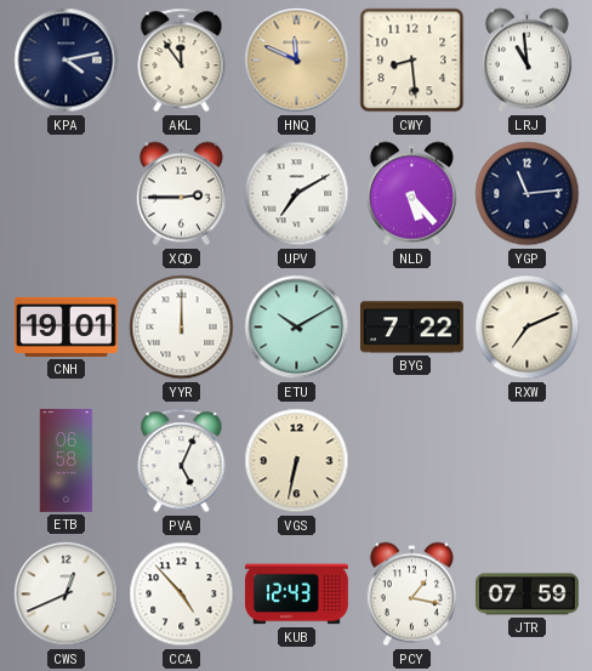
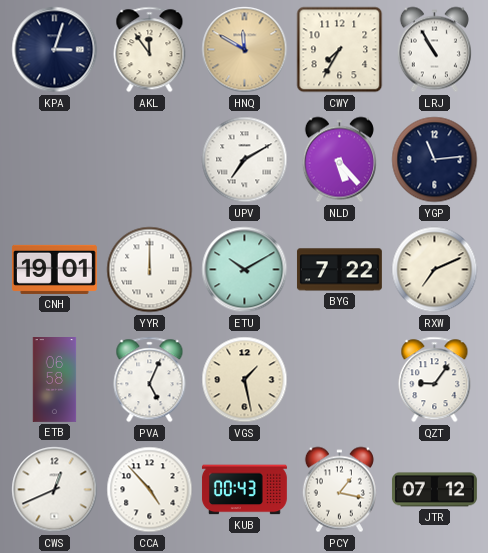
KPA: 4:13 -> 3:03 (55, 50)
HNQ: 11:49 -> 11:50 (245, 50)
CWY: 8:29 -> 7:35 (340, 50)
LRJ: 10:59 -> 10:55 (434, 50)
XQD: 2:45 -> none (181, 194)
VGS: 6:32 -> 1:28 (245, 380)
QZT: none -> 9:06 (435, 380)
KUB: 12:43 -> 00:43 (244, 490)
JTR: 07:59 -> 07:12 (434, 490)
